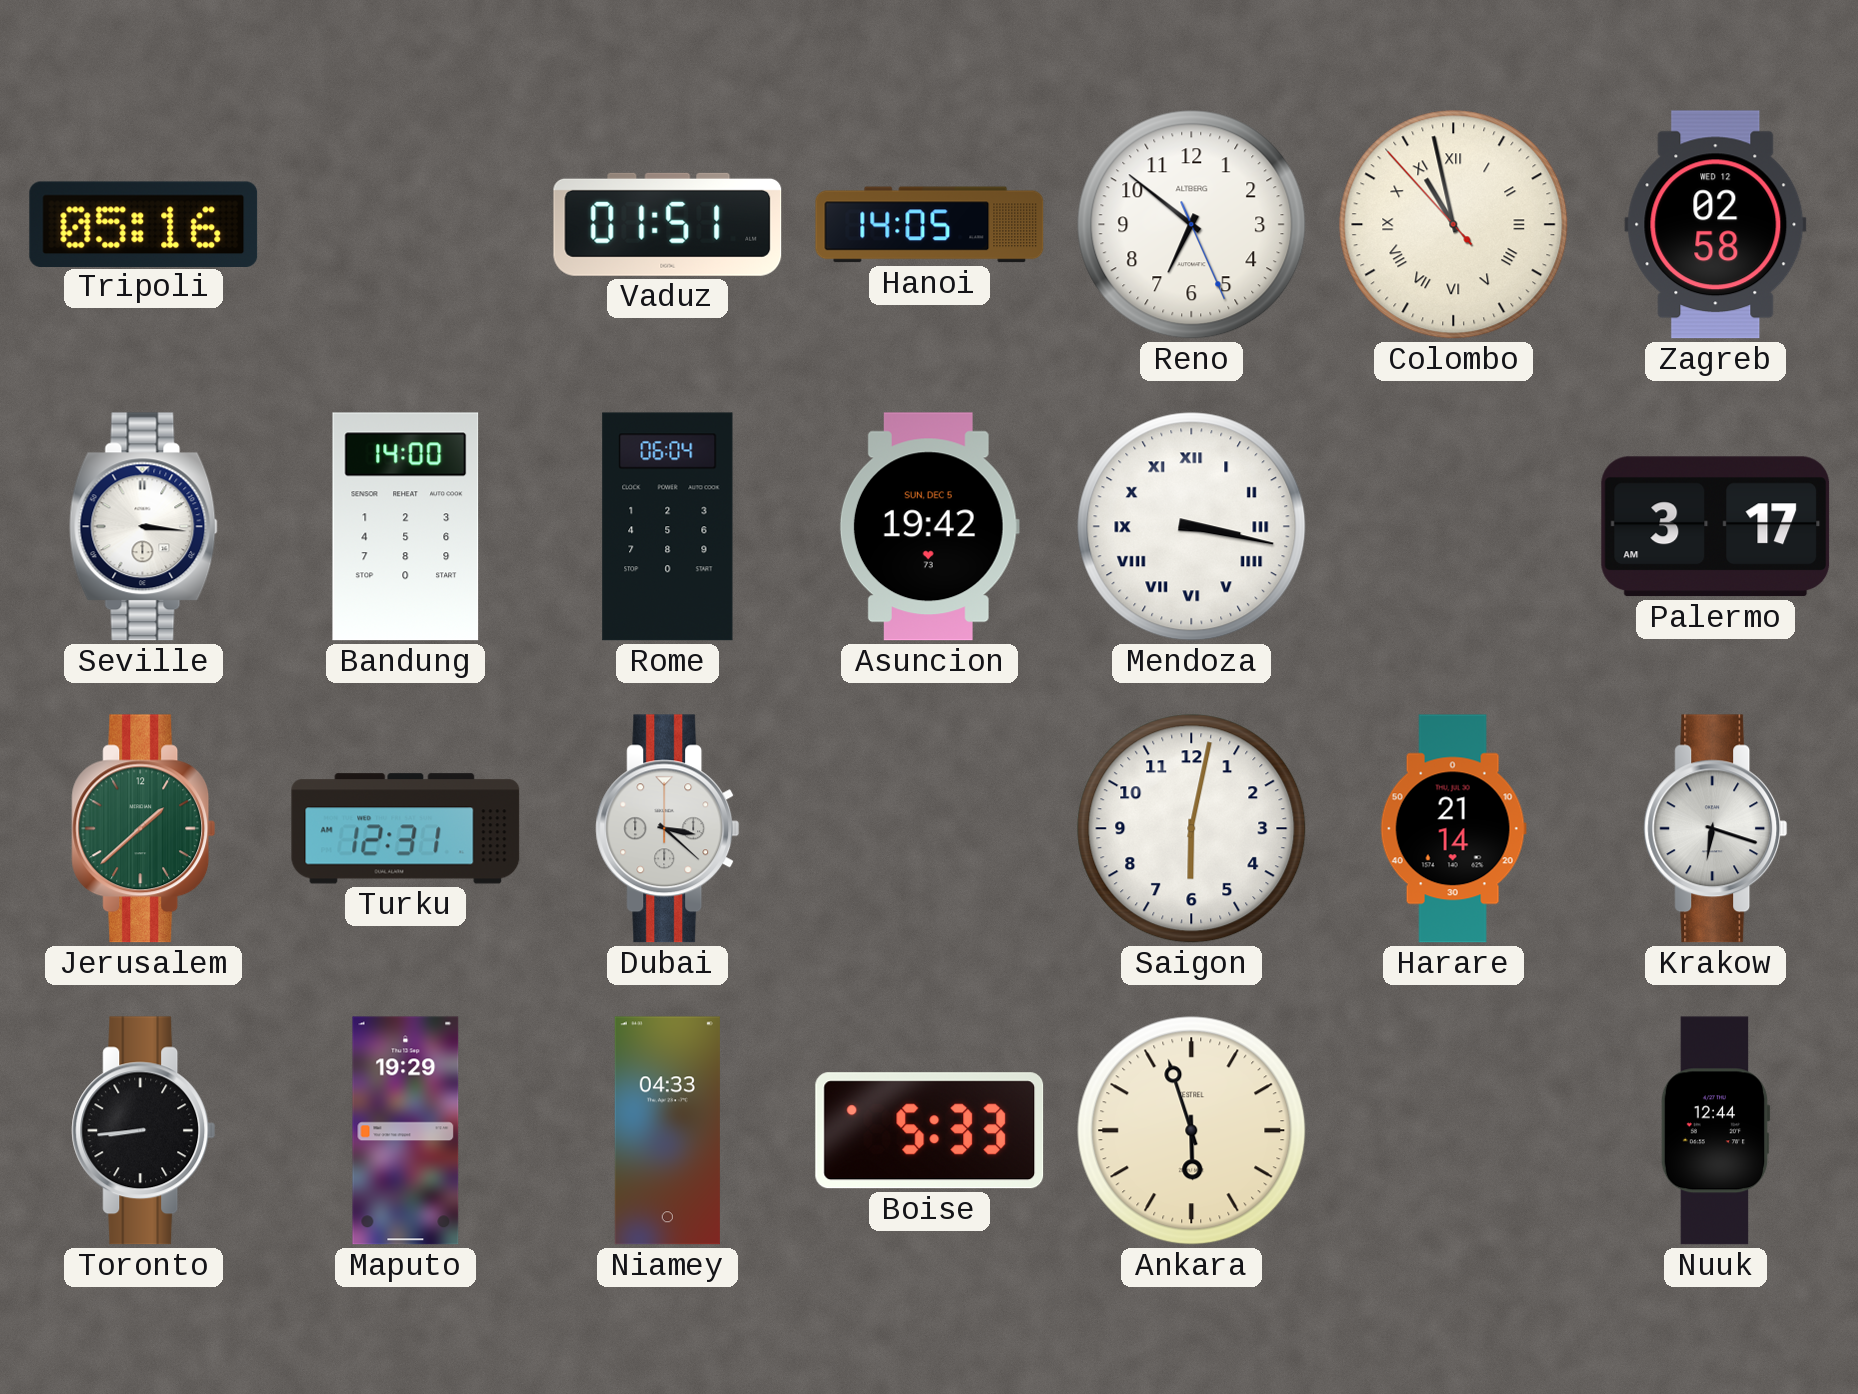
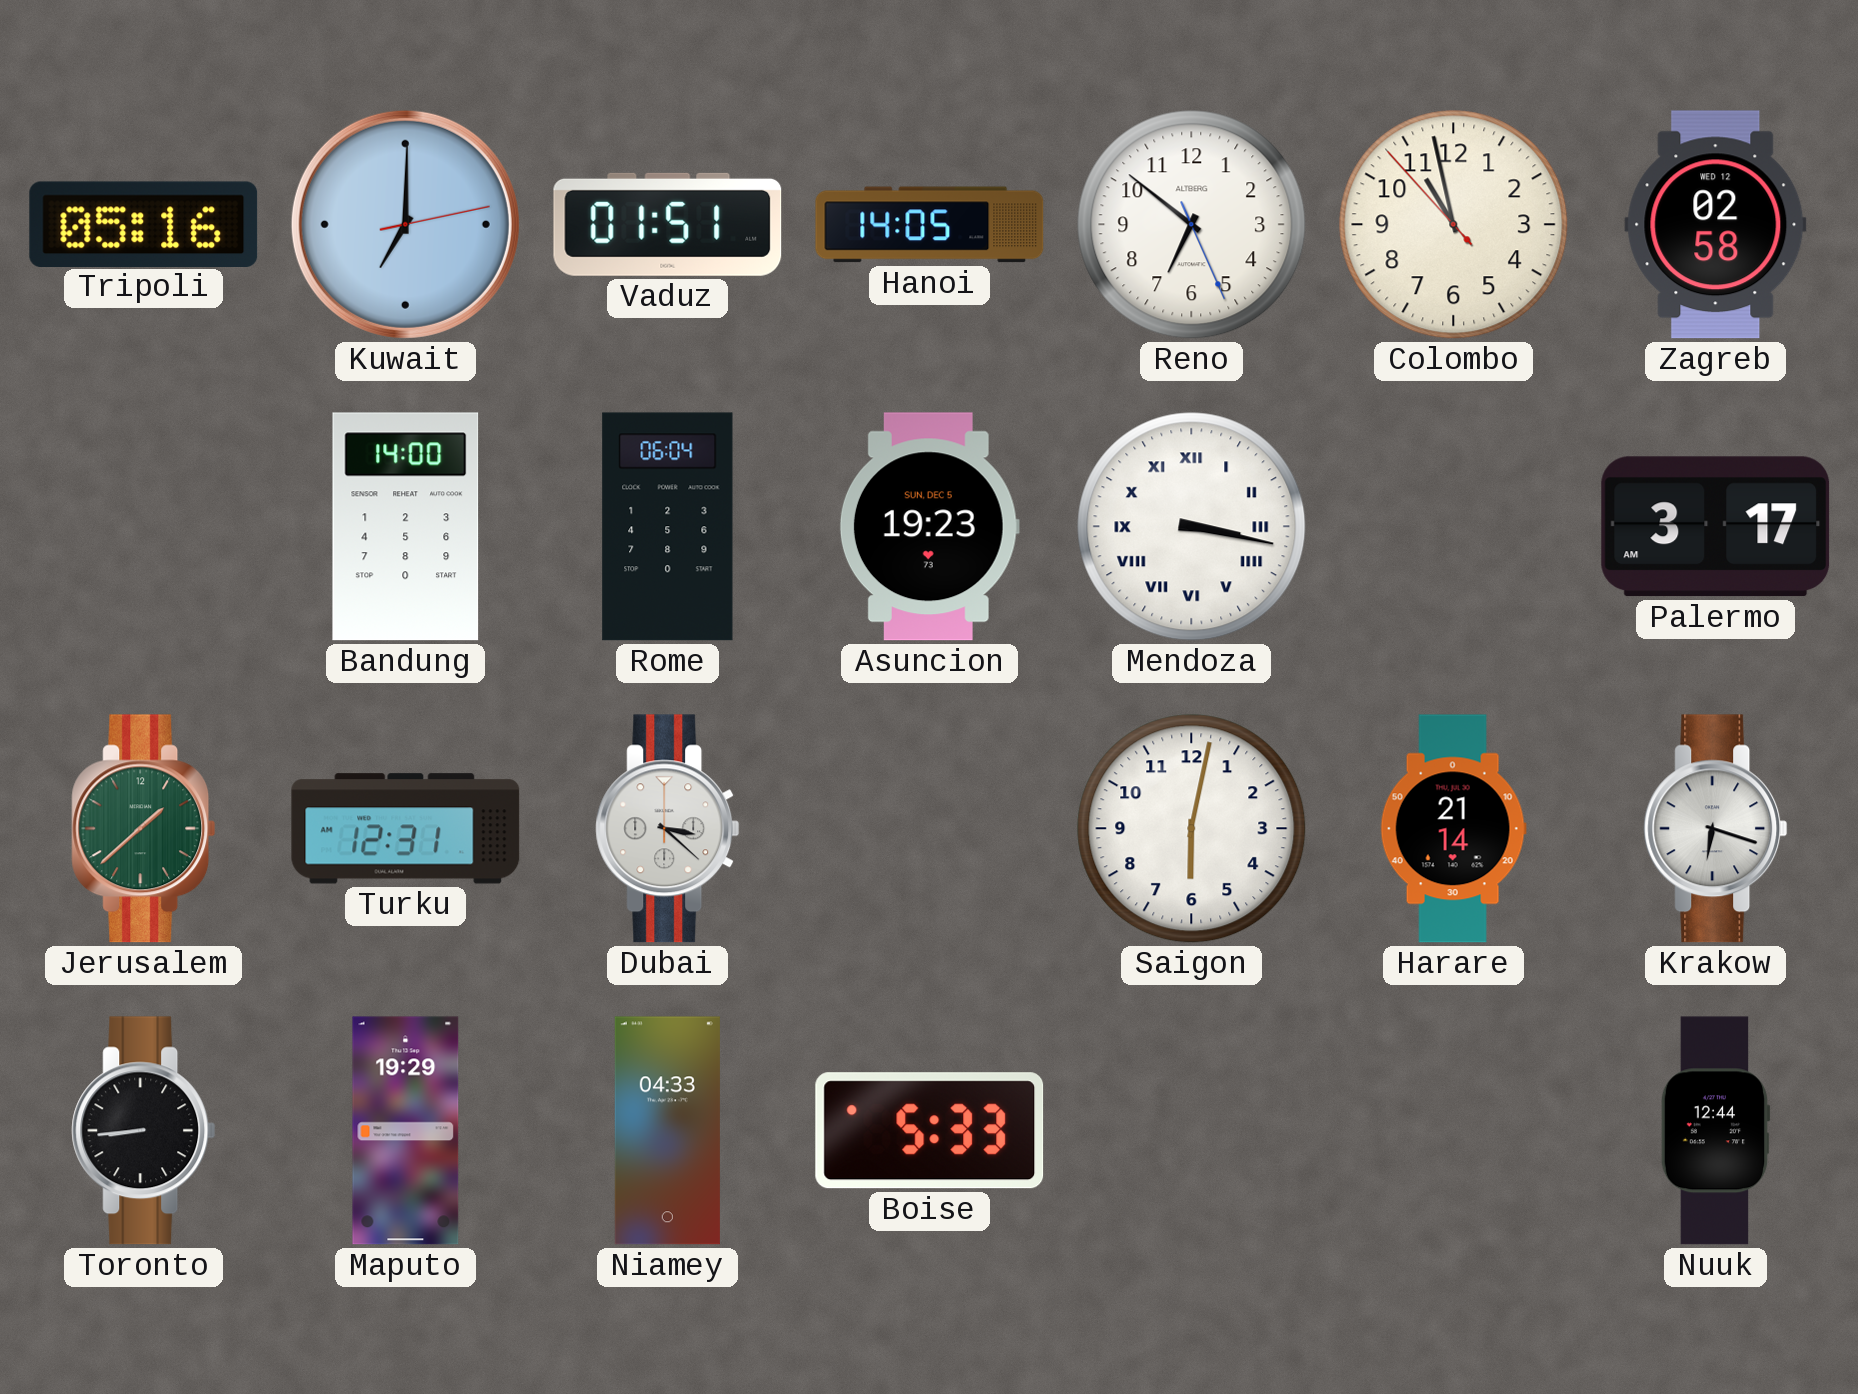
Kuwait: none -> 7:00 (405, 224)
Colombo numerals: Roman -> Arabic (1454, 225)
Seville: 3:16 -> none (143, 527)
Asuncion: 19:42 -> 19:23 (929, 527)
Ankara: 5:57 -> none (1192, 1131)
